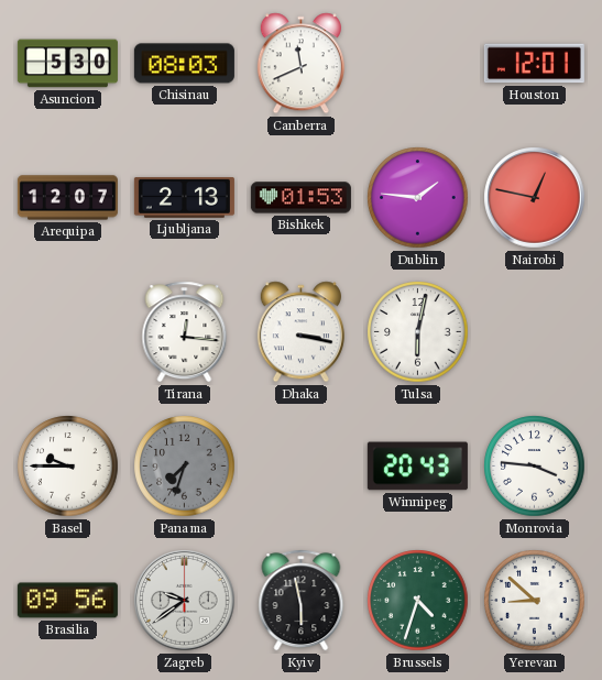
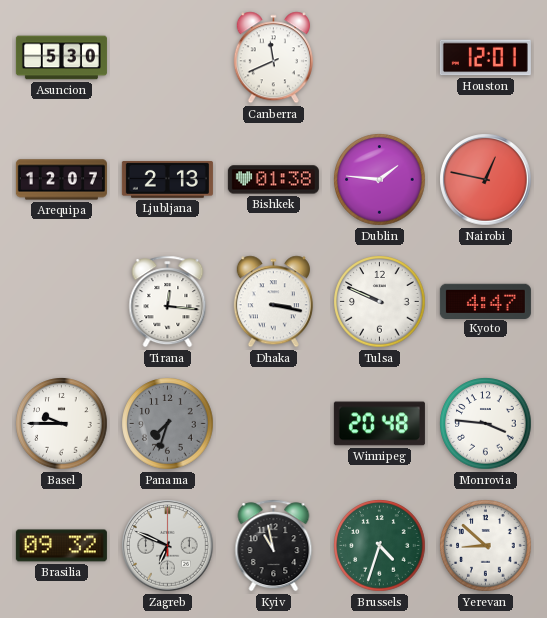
Chisinau: 08:03 -> none (184, 64)
Bishkek: 01:53 -> 01:38 (273, 180)
Tulsa: 6:02 -> 9:49 (380, 302)
Kyoto: none -> 4:47 (485, 301)
Winnipeg: 20:43 -> 20:48 (379, 424)
Brasilia: 09:56 -> 09:32 (61, 546)
Zagreb: 9:39 -> 6:49 (168, 546)
Kyiv: 5:58 -> 10:58 (274, 546)
